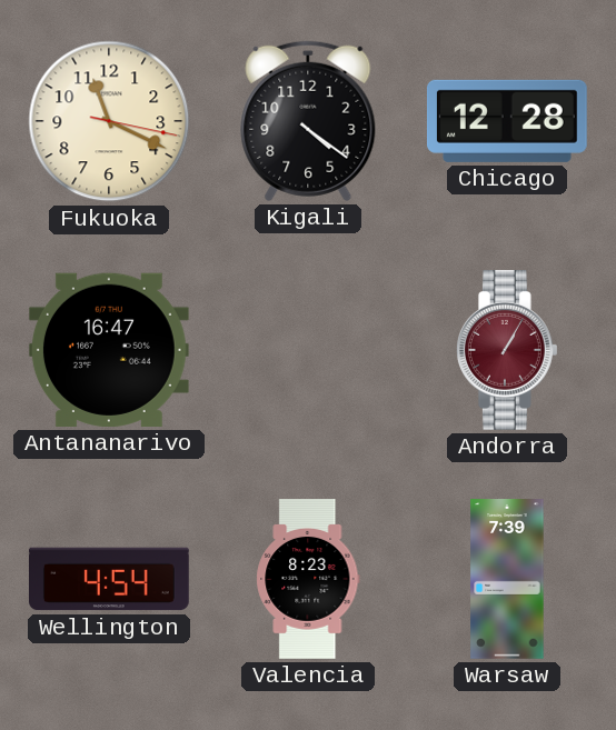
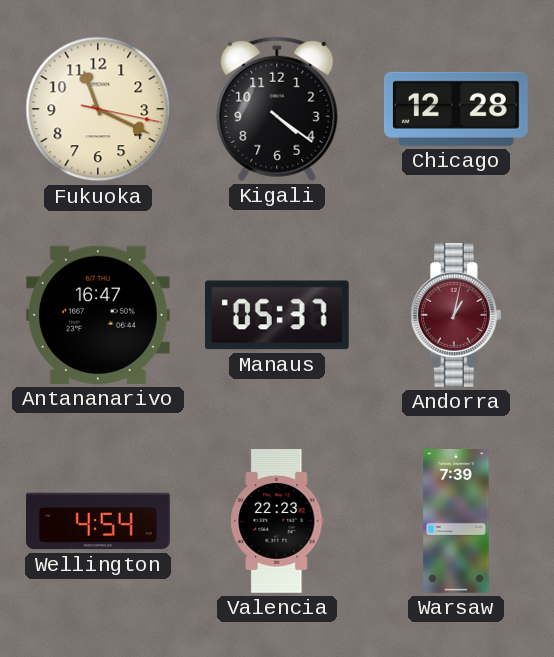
Manaus: none -> 05:37 (277, 315)
Andorra: 1:05 -> 1:02 (456, 316)
Valencia: 8:23 -> 22:23 (277, 522)
